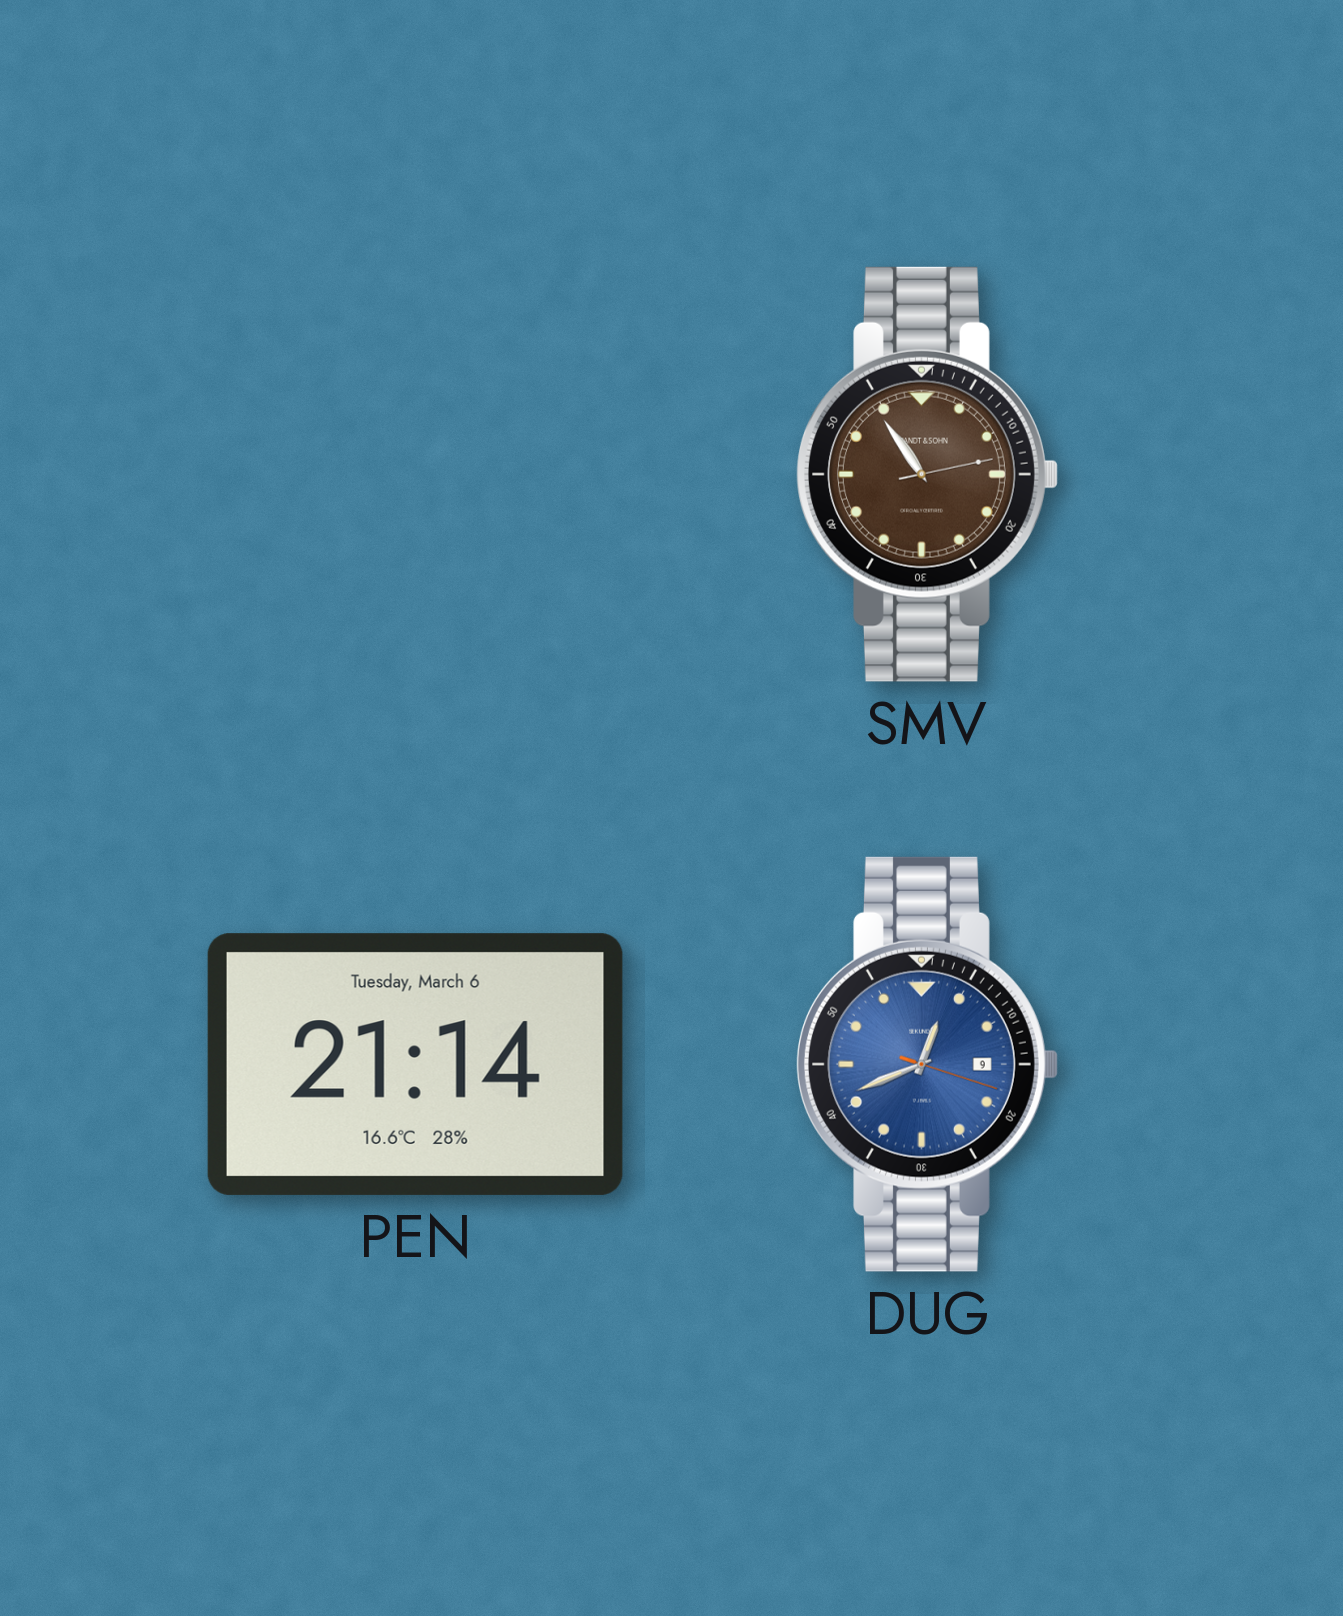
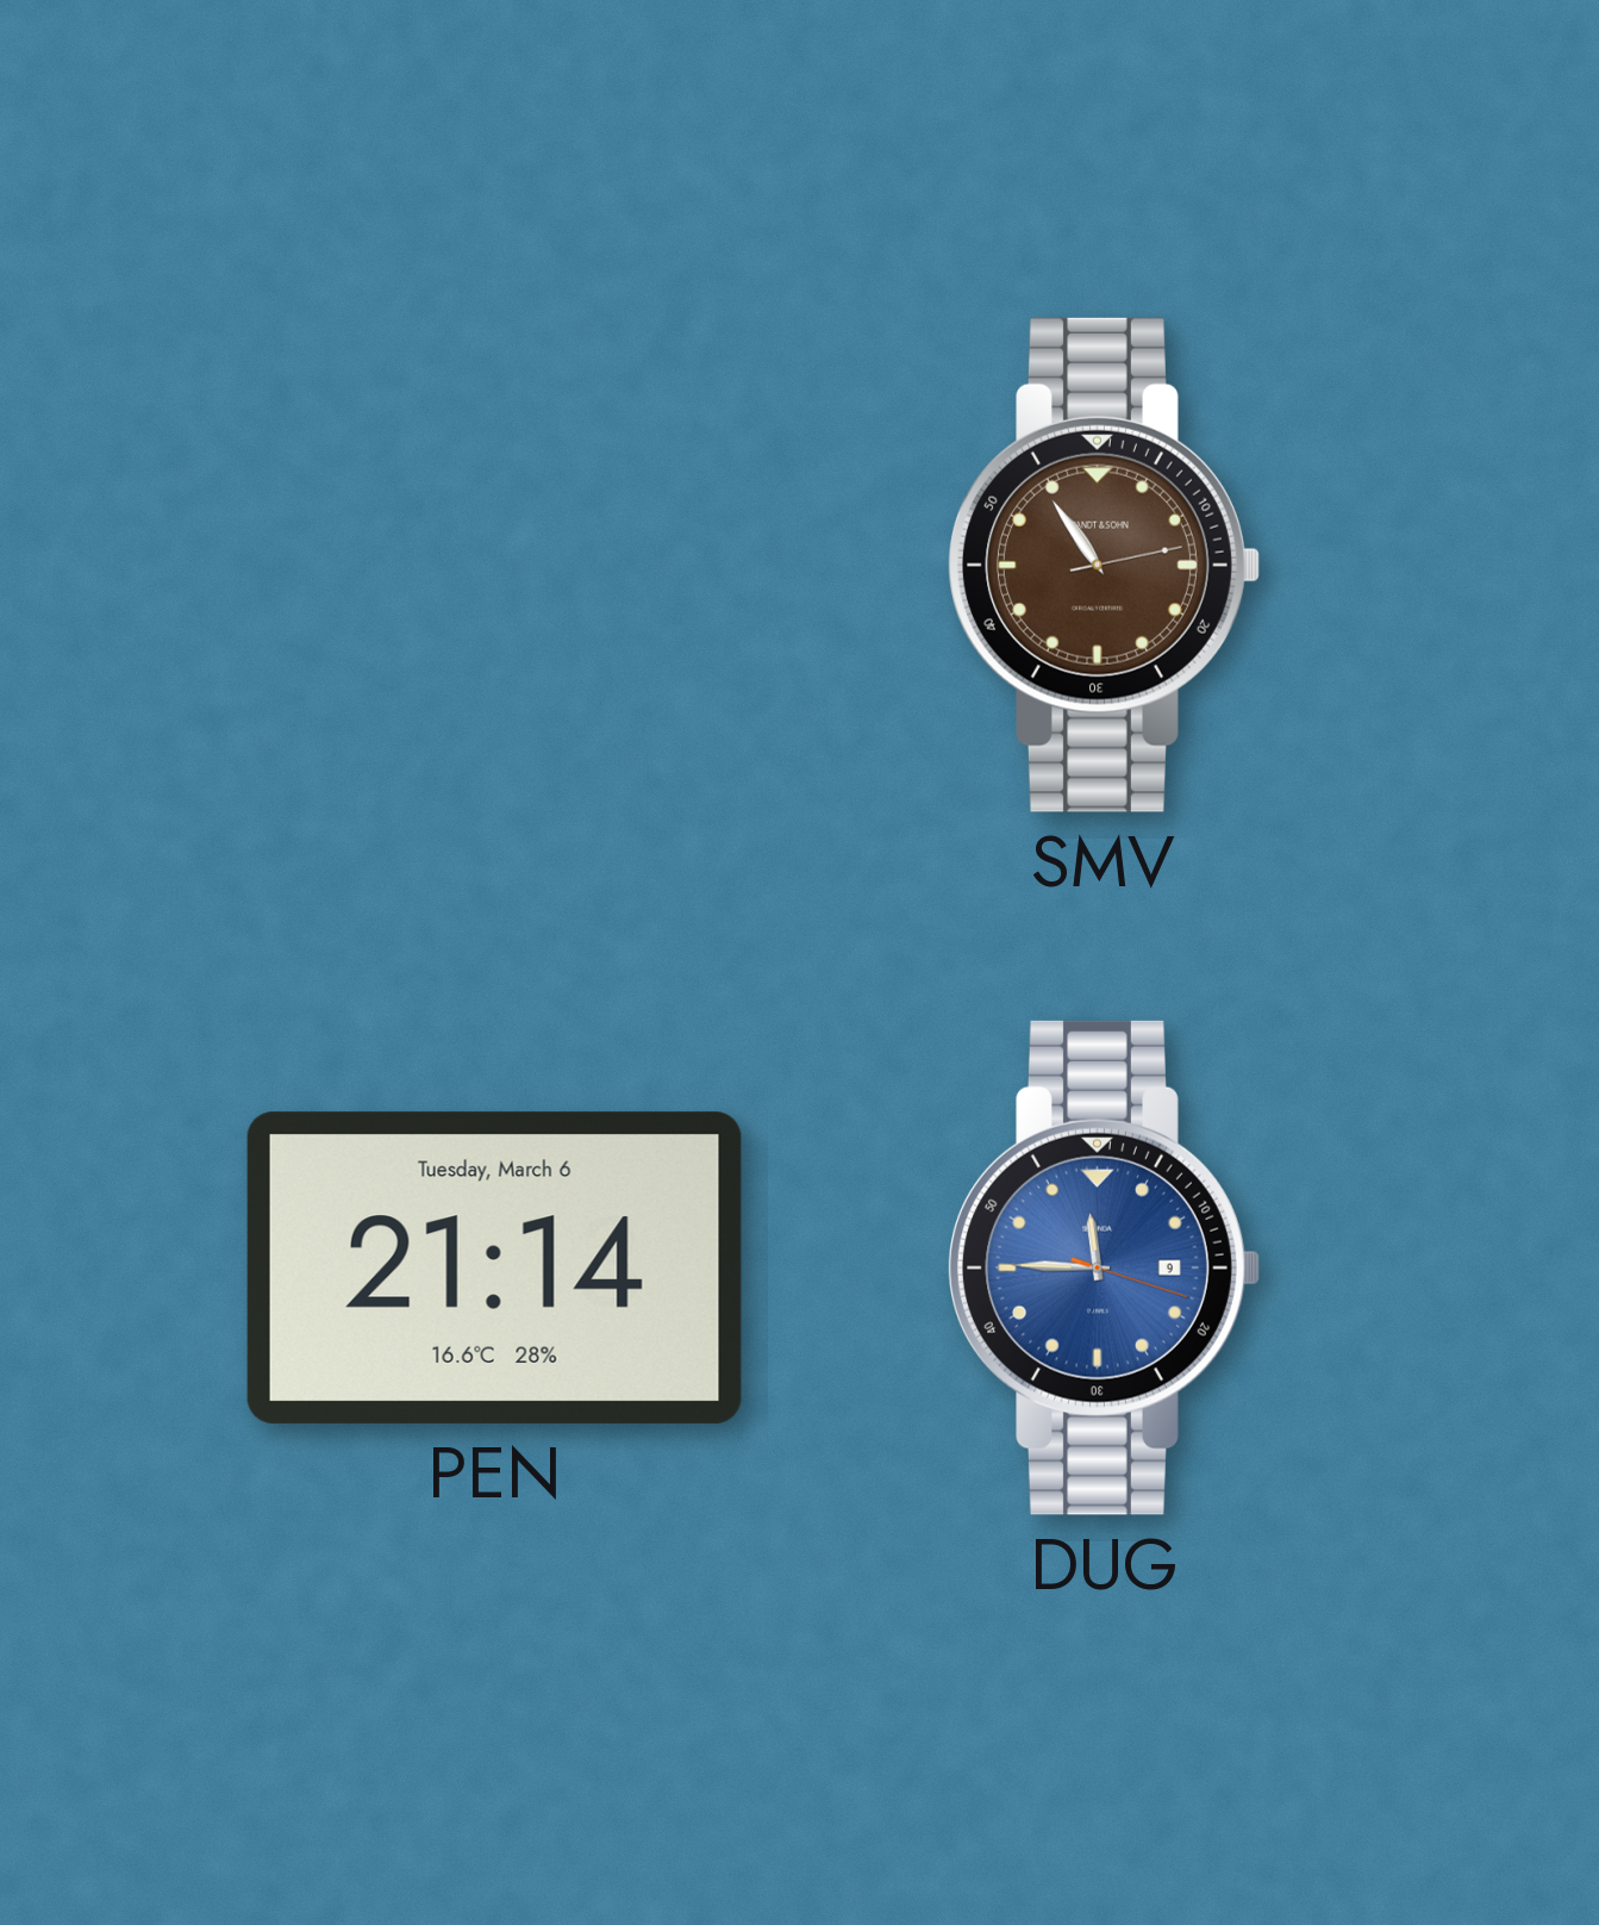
DUG: 12:41 -> 11:45 (1105, 1267)
